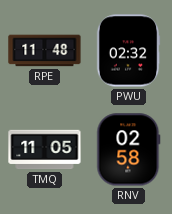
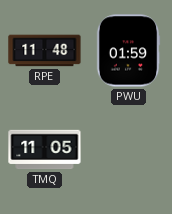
PWU: 02:32 -> 01:59 (128, 51)
RNV: 02:58 -> none (129, 150)
